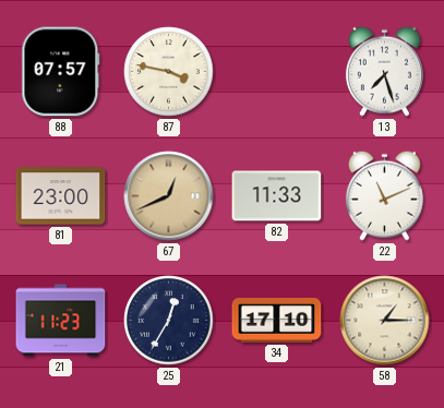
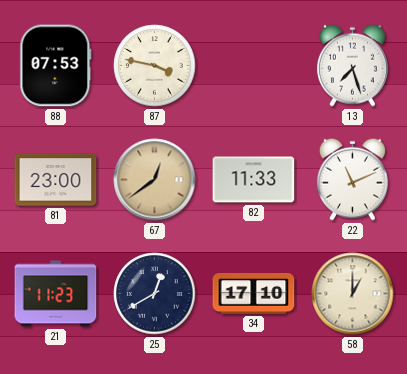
88: 07:57 -> 07:53 (56, 66)
67: 12:41 -> 12:39 (155, 180)
25: 12:35 -> 12:40 (155, 294)
58: 1:15 -> 1:00 (353, 294)
